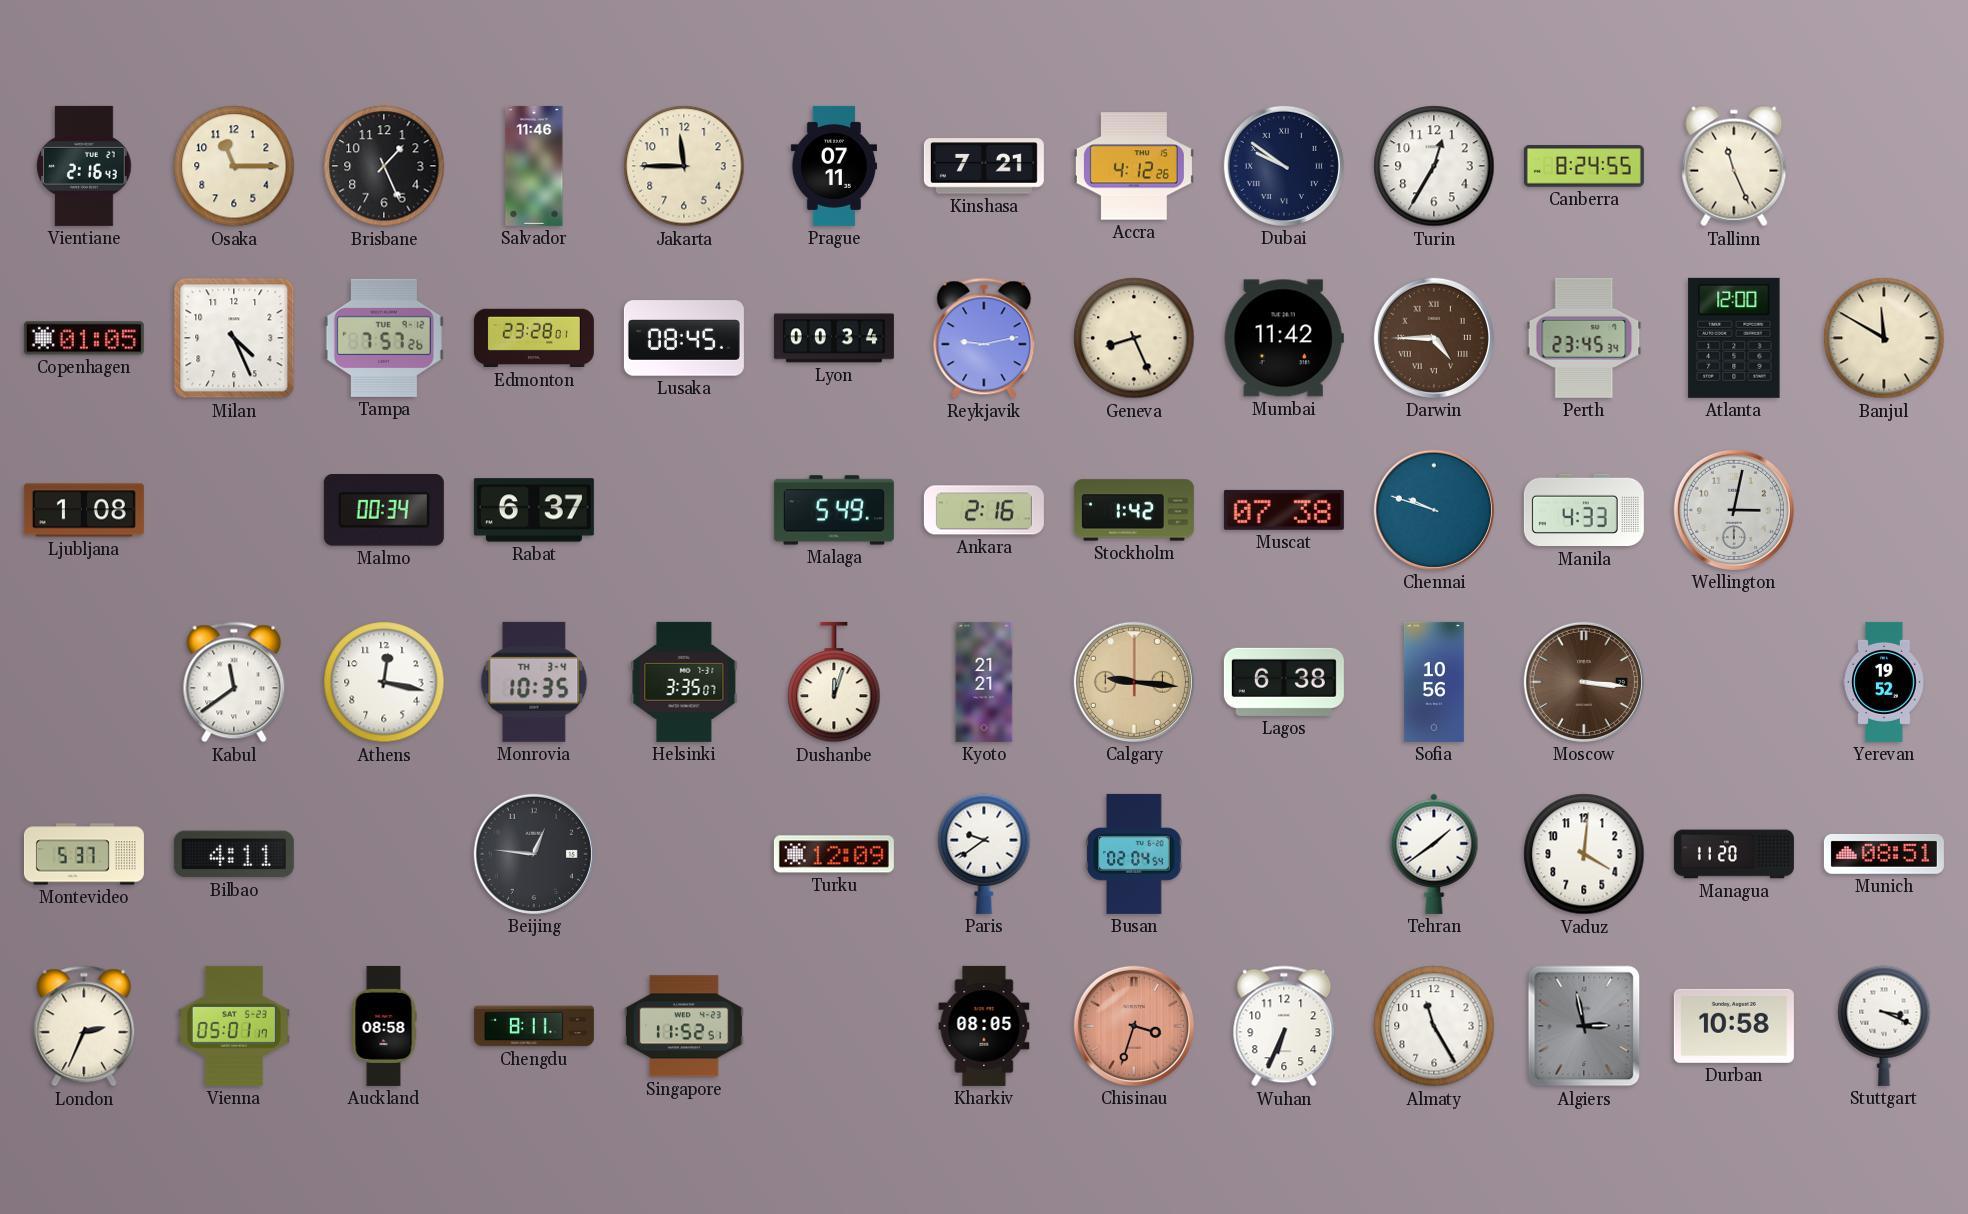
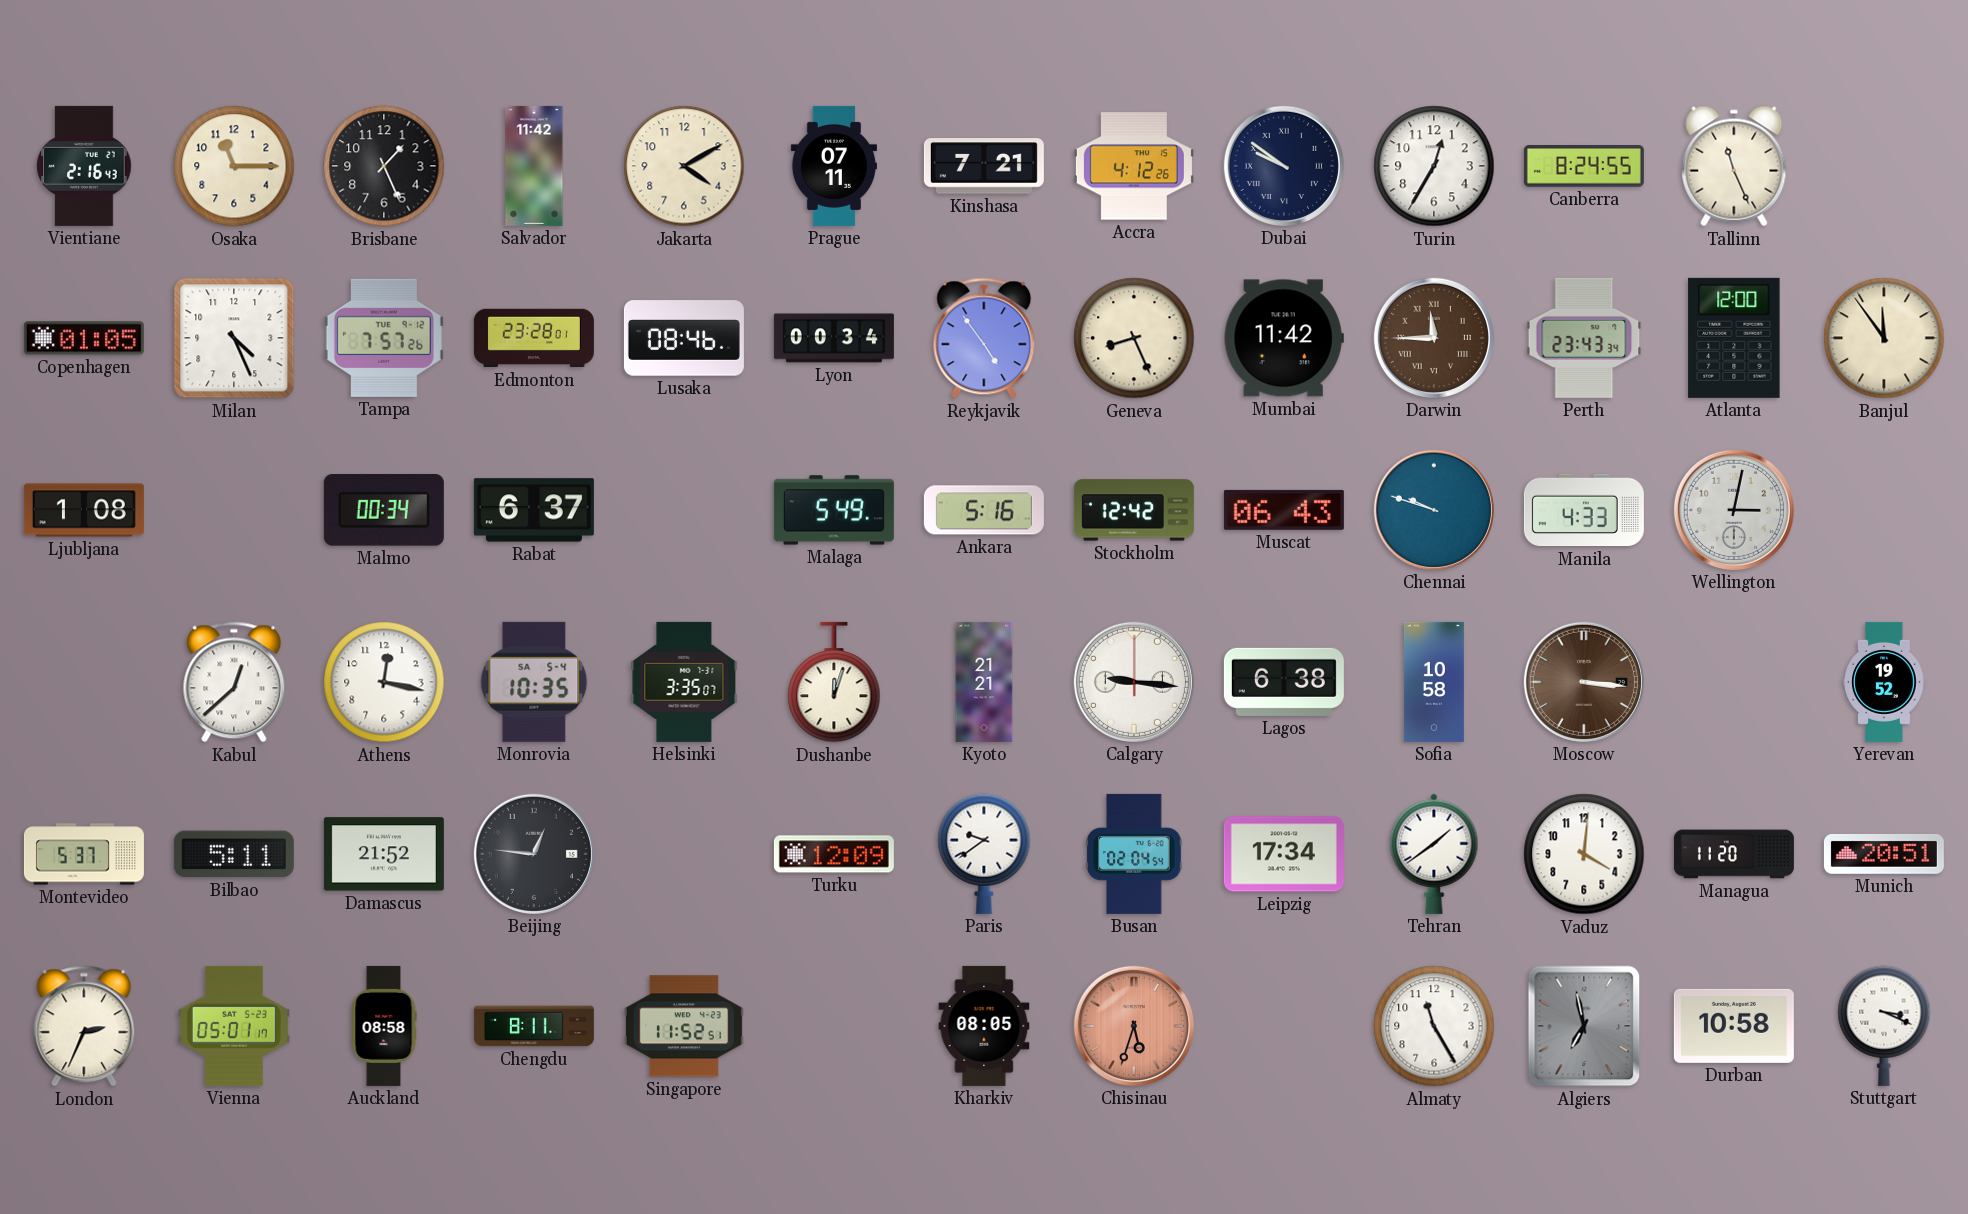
Salvador: 11:46 -> 11:42 (534, 166)
Jakarta: 11:45 -> 4:10 (684, 166)
Lusaka: 08:45 -> 08:46 (684, 338)
Reykjavik: 9:13 -> 4:54 (984, 338)
Darwin: 4:45 -> 11:45 (1434, 338)
Perth: 23:45 -> 23:43 (1584, 338)
Banjul: 11:50 -> 11:54 (1884, 338)
Ankara: 2:16 -> 5:16 (984, 510)
Stockholm: 1:42 -> 12:42 (1134, 510)
Muscat: 07:38 -> 06:43 (1284, 510)
Kabul: 11:39 -> 12:38 (234, 682)
Monrovia date: TH 3-4 -> SA 5-4 (534, 682)
Calgary dial: champagne -> white (1134, 682)
Sofia: 10:56 -> 10:58 (1434, 682)
Bilbao: 4:11 -> 5:11 (234, 854)
Damascus: none -> 21:52 (384, 854)
Leipzig: none -> 17:34 (1284, 854)
Munich: 08:51 -> 20:51 (1884, 854)
Chisinau: 3:33 -> 5:33 (1134, 1026)
Wuhan: 6:34 -> none (1284, 1026)
Algiers: 2:58 -> 6:58 (1584, 1026)
